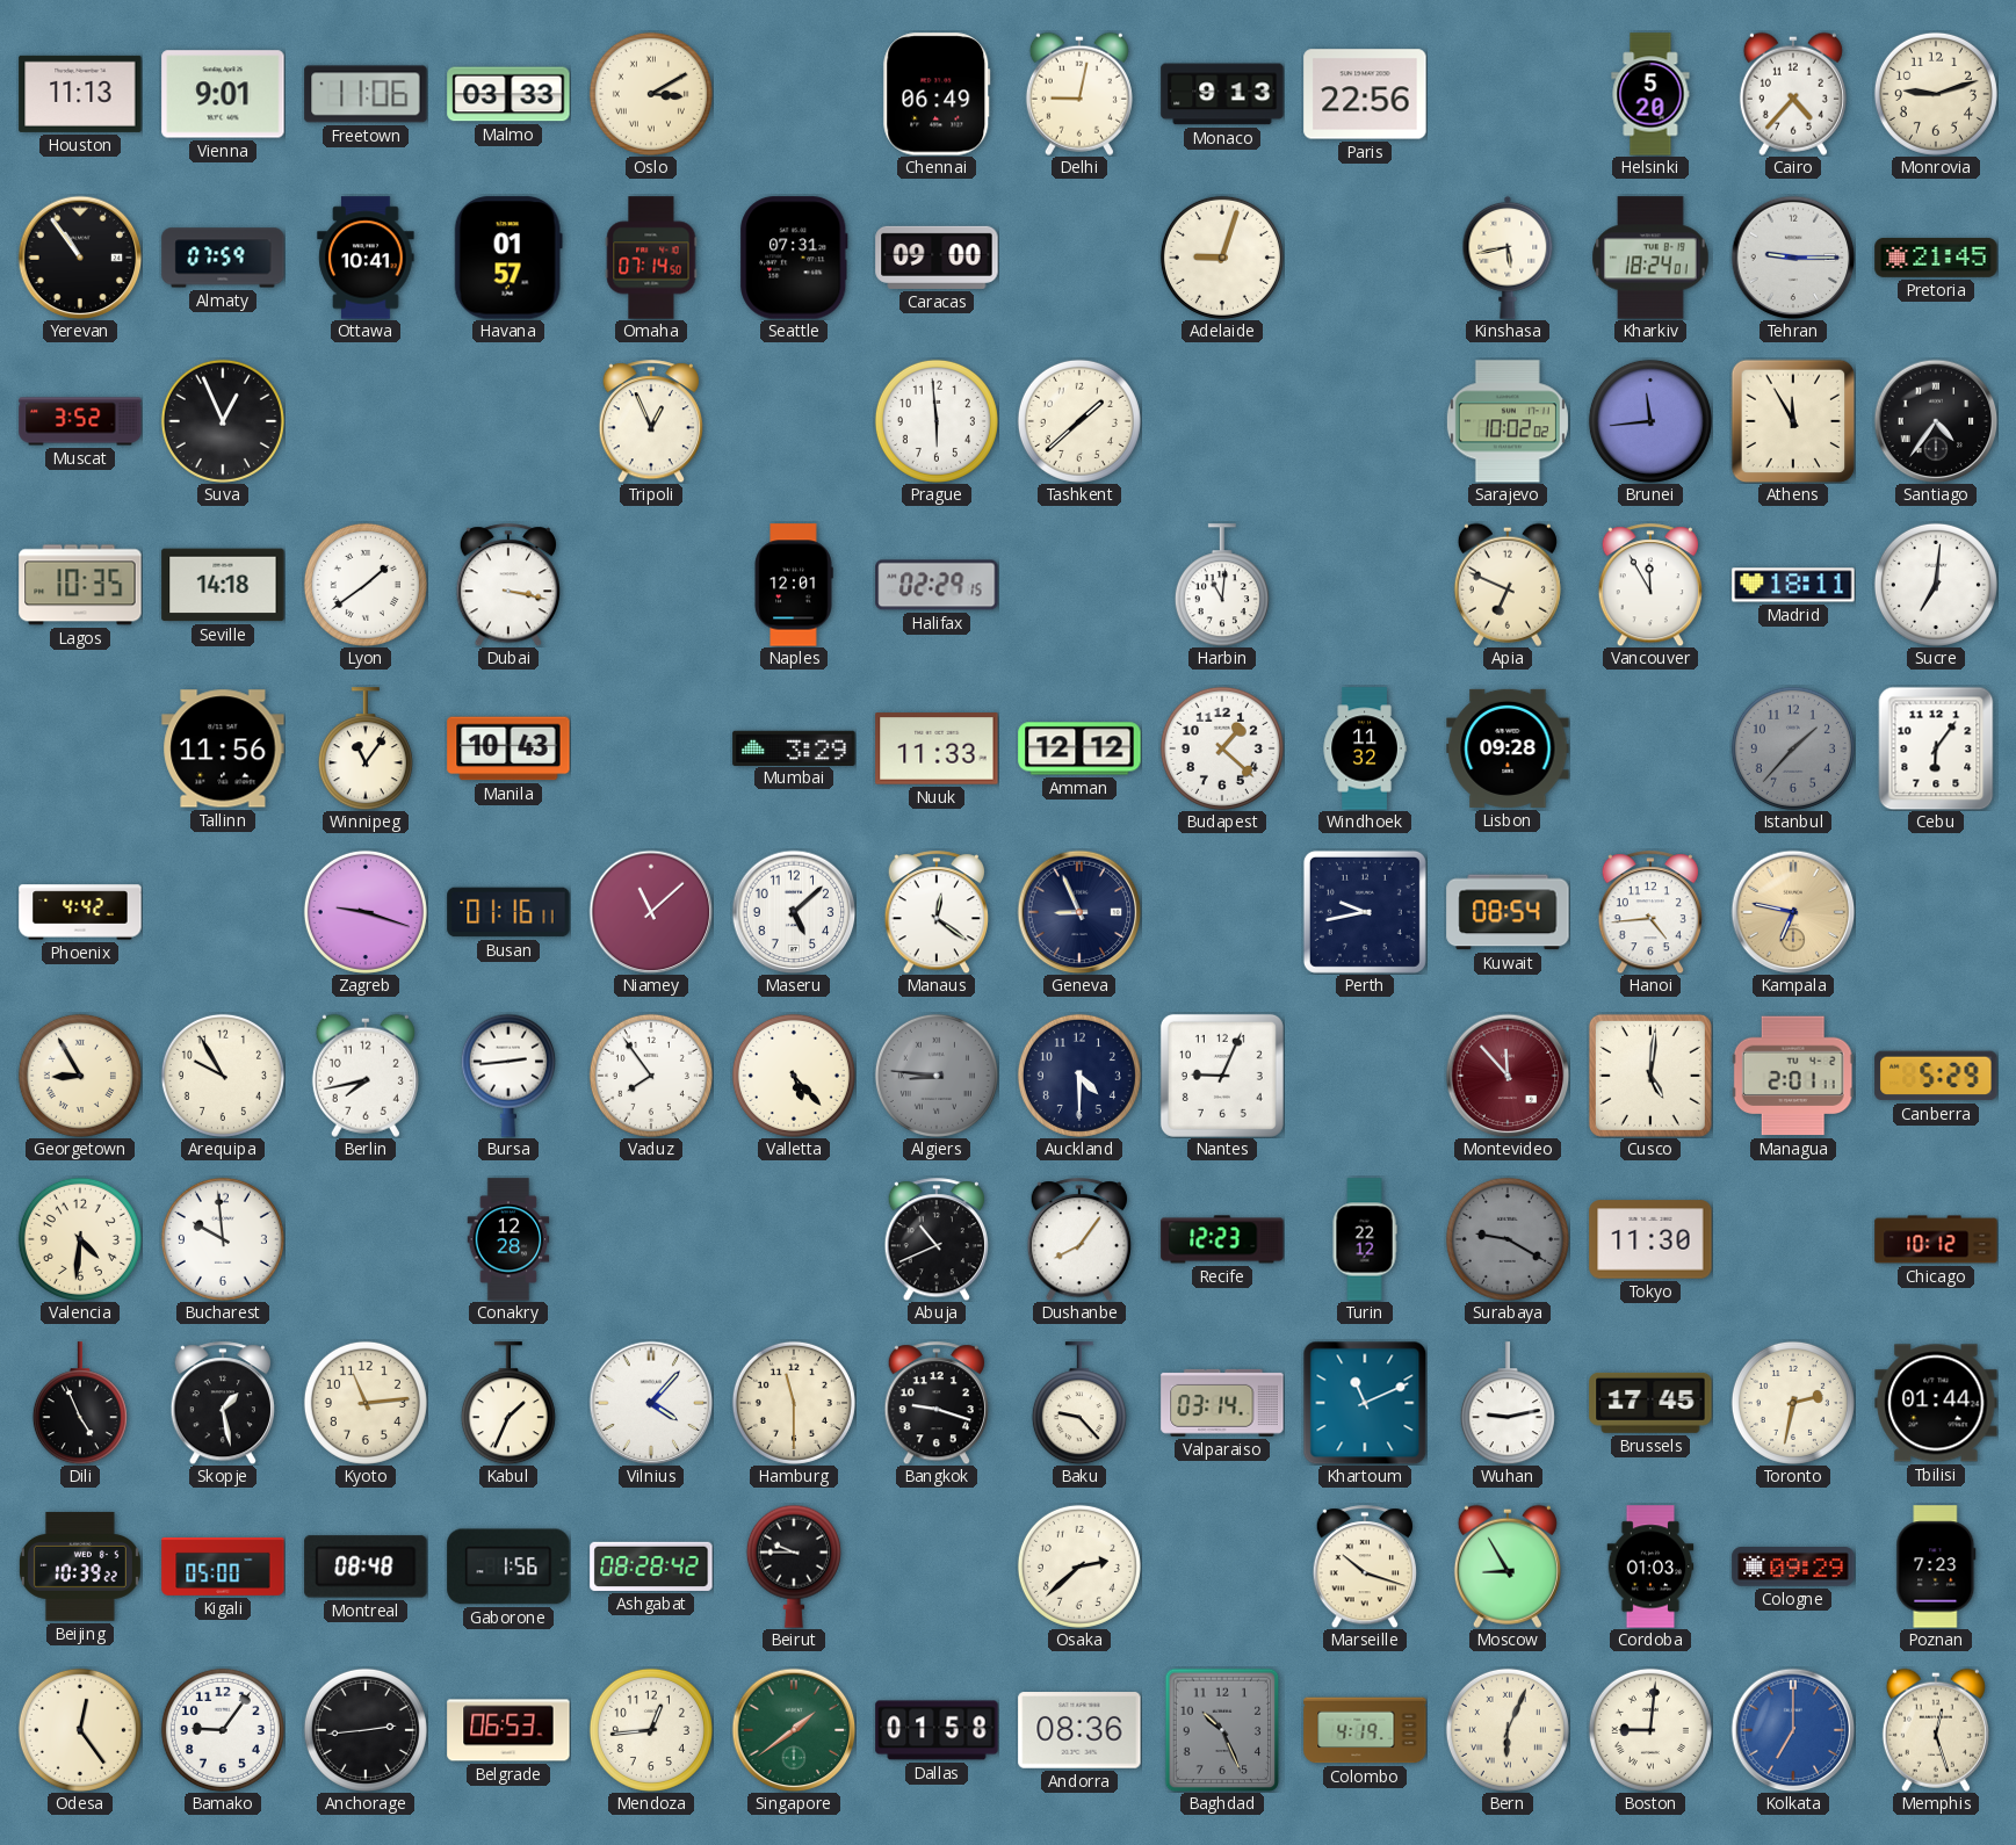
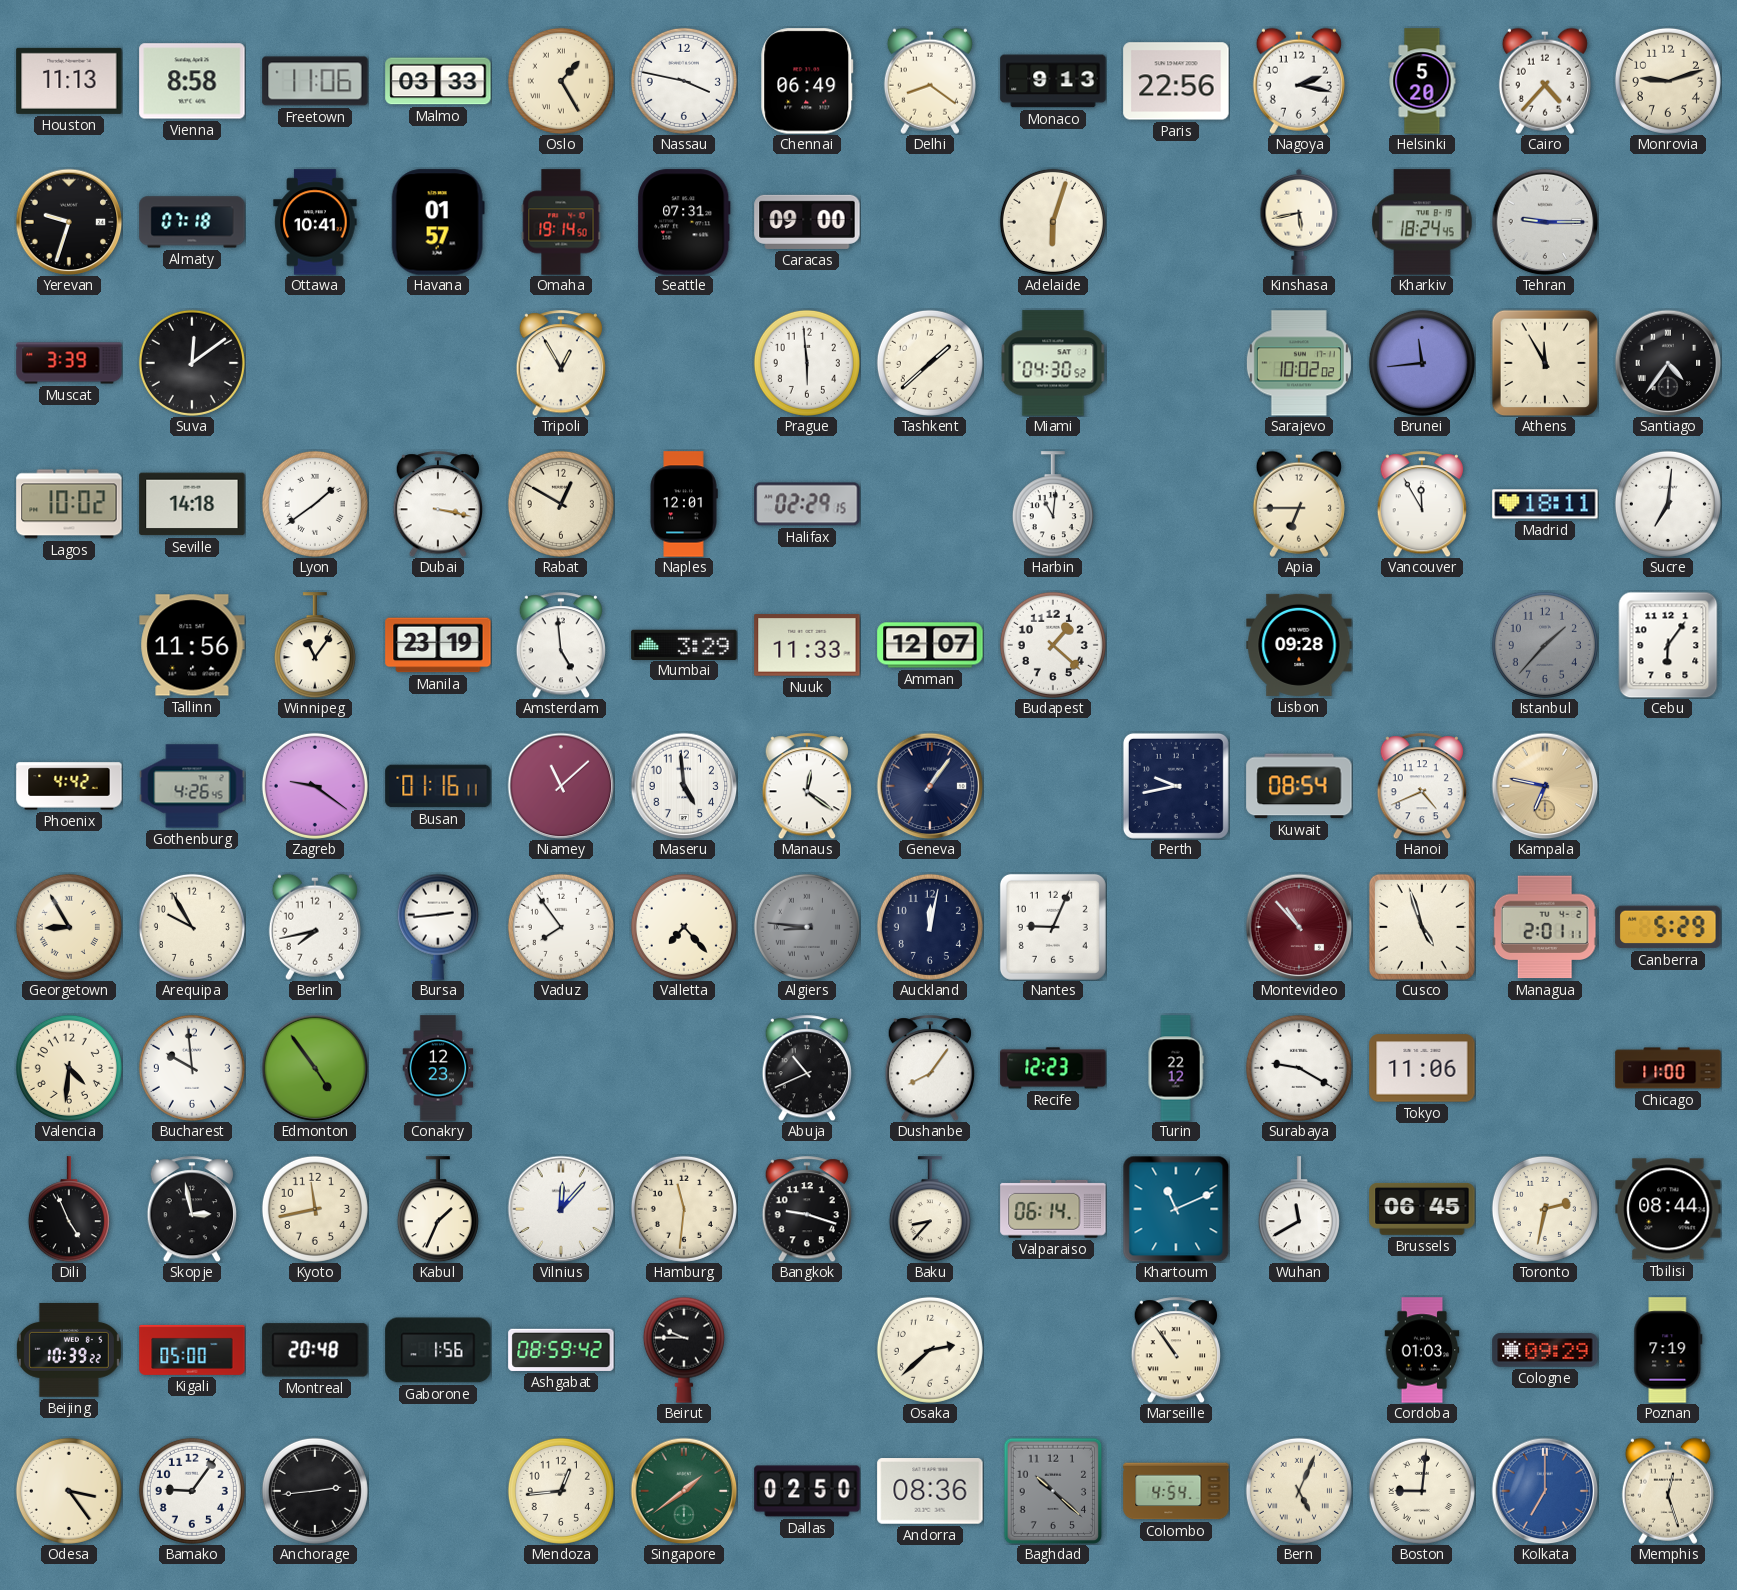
Vienna: 9:01 -> 8:58 (192, 81)
Oslo: 3:10 -> 1:25 (561, 81)
Nassau: none -> 3:47 (684, 81)
Delhi: 9:02 -> 8:21 (930, 81)
Nagoya: none -> 2:17 (1299, 81)
Yerevan: 10:54 -> 9:33 (69, 222)
Almaty: 07:59 -> 07:18 (192, 222)
Omaha: 07:14 -> 19:14 (561, 222)
Adelaide: 9:03 -> 6:03 (1053, 222)
Kharkiv: 18:24:01 -> 18:24:45 (1422, 222)
Pretoria: 21:45 -> none (1936, 258)
Muscat: 3:52 -> 3:39 (69, 363)
Suva: 12:56 -> 12:09 (192, 363)
Tripoli: 12:56 -> 12:55 (560, 363)
Miami: none -> 04:30 (1053, 363)
Lagos: 10:35 -> 10:02 (69, 504)
Rabat: none -> 12:50 (561, 504)
Apia: 6:49 -> 6:45 (1299, 504)
Manila: 10:43 -> 23:19 (438, 645)
Amsterdam: none -> 4:59 (560, 645)
Amman: 12:12 -> 12:07 (930, 645)
Windhoek: 11:32 -> none (1365, 748)
Gothenburg: none -> 4:26 (192, 786)
Zagreb: 9:18 -> 9:21 (315, 786)
Maseru: 5:08 -> 4:59 (684, 786)
Geneva: 8:56 -> 1:06 (930, 786)
Hanoi: 4:44 -> 4:41 (1421, 786)
Valletta: 5:23 -> 7:23 (684, 927)
Auckland: 4:30 -> 12:02 (930, 927)
Montevideo: 11:53 -> 10:53 (1299, 927)
Cusco: 5:01 -> 4:57 (1422, 927)
Edmonton: none -> 4:54 (315, 1068)
Conakry: 12:28 -> 12:23 (438, 1068)
Surabaya dial: grey -> white (1299, 1068)
Tokyo: 11:30 -> 11:06 (1422, 1068)
Chicago: 10:12 -> 11:00 (1668, 1068)
Skopje: 1:28 -> 2:58 (191, 1209)
Kyoto: 11:14 -> 11:43 (315, 1209)
Vilnius: 4:07 -> 12:07 (561, 1209)
Hamburg: 11:30 -> 11:31 (684, 1209)
Baku: 9:23 -> 8:37 (930, 1209)
Valparaiso: 03:14 -> 06:14 (1053, 1209)
Wuhan: 9:13 -> 11:40 (1299, 1209)
Brussels: 17:45 -> 06:45 (1422, 1209)
Tbilisi: 01:44 -> 08:44 (1668, 1209)
Montreal: 08:48 -> 20:48 (315, 1350)
Ashgabat: 08:28 -> 08:59 (561, 1350)
Marseille: 10:18 -> 10:54 (1175, 1350)
Moscow: 8:55 -> none (1508, 1567)
Poznan: 7:23 -> 7:19 (1668, 1350)
Odesa: 12:24 -> 3:24 (69, 1491)
Belgrade: 06:53 -> none (508, 1730)
Dallas: 01:58 -> 02:50 (807, 1491)
Baghdad: 10:26 -> 10:22 (1053, 1491)
Colombo: 4:19 -> 4:54 (1176, 1491)
Bern: 6:04 -> 5:04 (1299, 1491)
